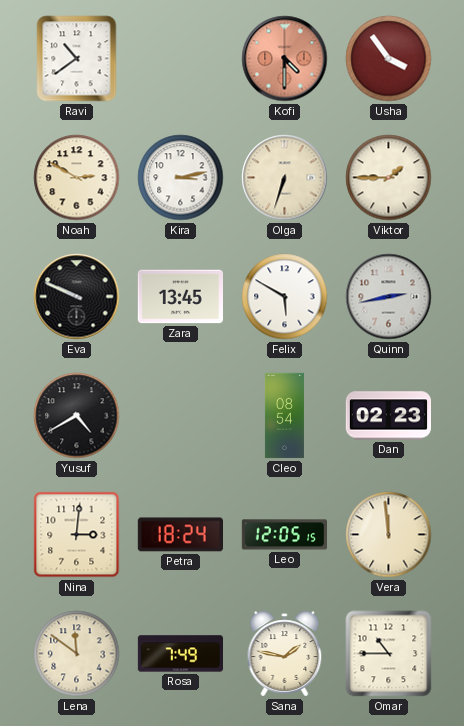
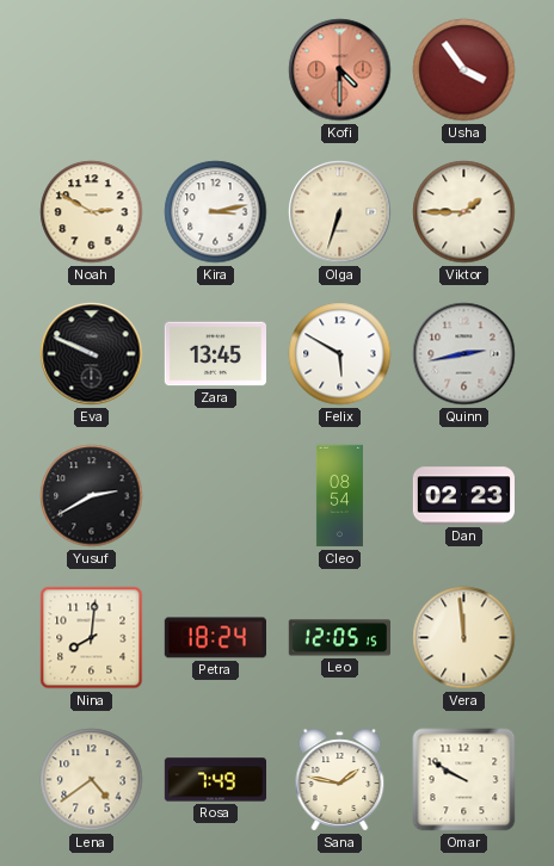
Ravi: 10:39 -> none (77, 59)
Yusuf: 4:40 -> 2:40 (92, 496)
Nina: 3:01 -> 8:01 (92, 638)
Lena: 11:51 -> 4:39 (92, 780)
Omar: 10:45 -> 9:50 (464, 780)
